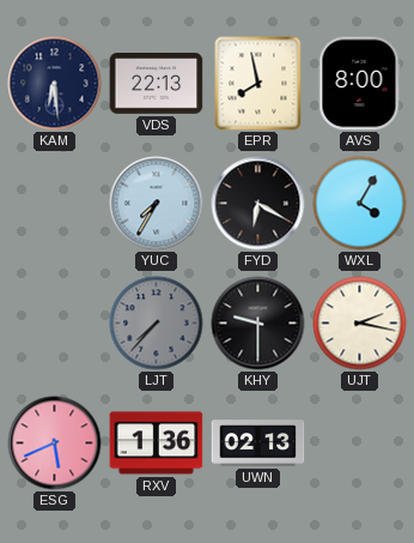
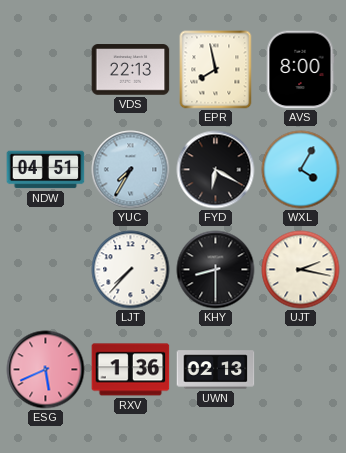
KAM: 6:29 -> none (55, 84)
NDW: none -> 04:51 (46, 170)
LJT dial: grey -> white (131, 270)
KHY: 9:30 -> 8:30 (216, 270)
